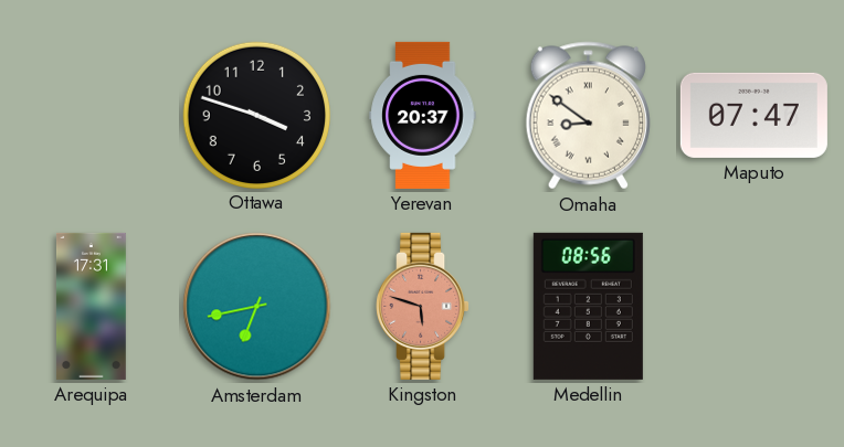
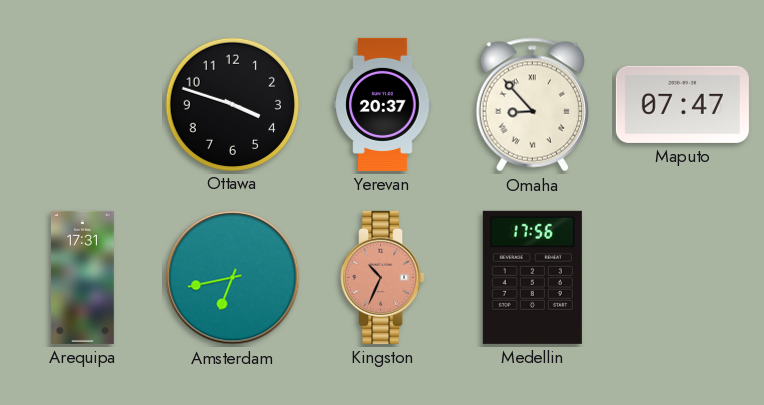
Omaha: 8:51 -> 8:53 (532, 105)
Kingston: 5:48 -> 10:34 (383, 277)
Medellin: 08:56 -> 17:56 (532, 277)
